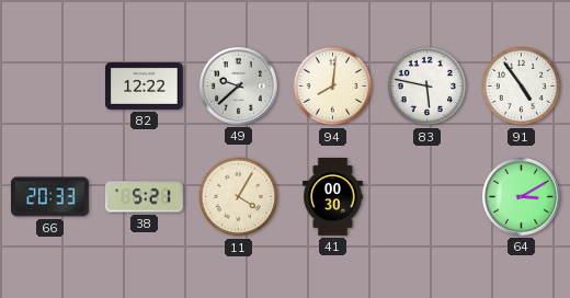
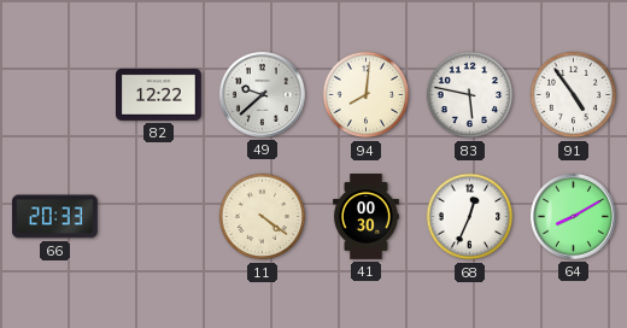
38: 5:21 -> none (145, 197)
11: 4:05 -> 4:21 (263, 217)
68: none -> 12:34 (470, 217)
64: 3:10 -> 8:10 (574, 217)
